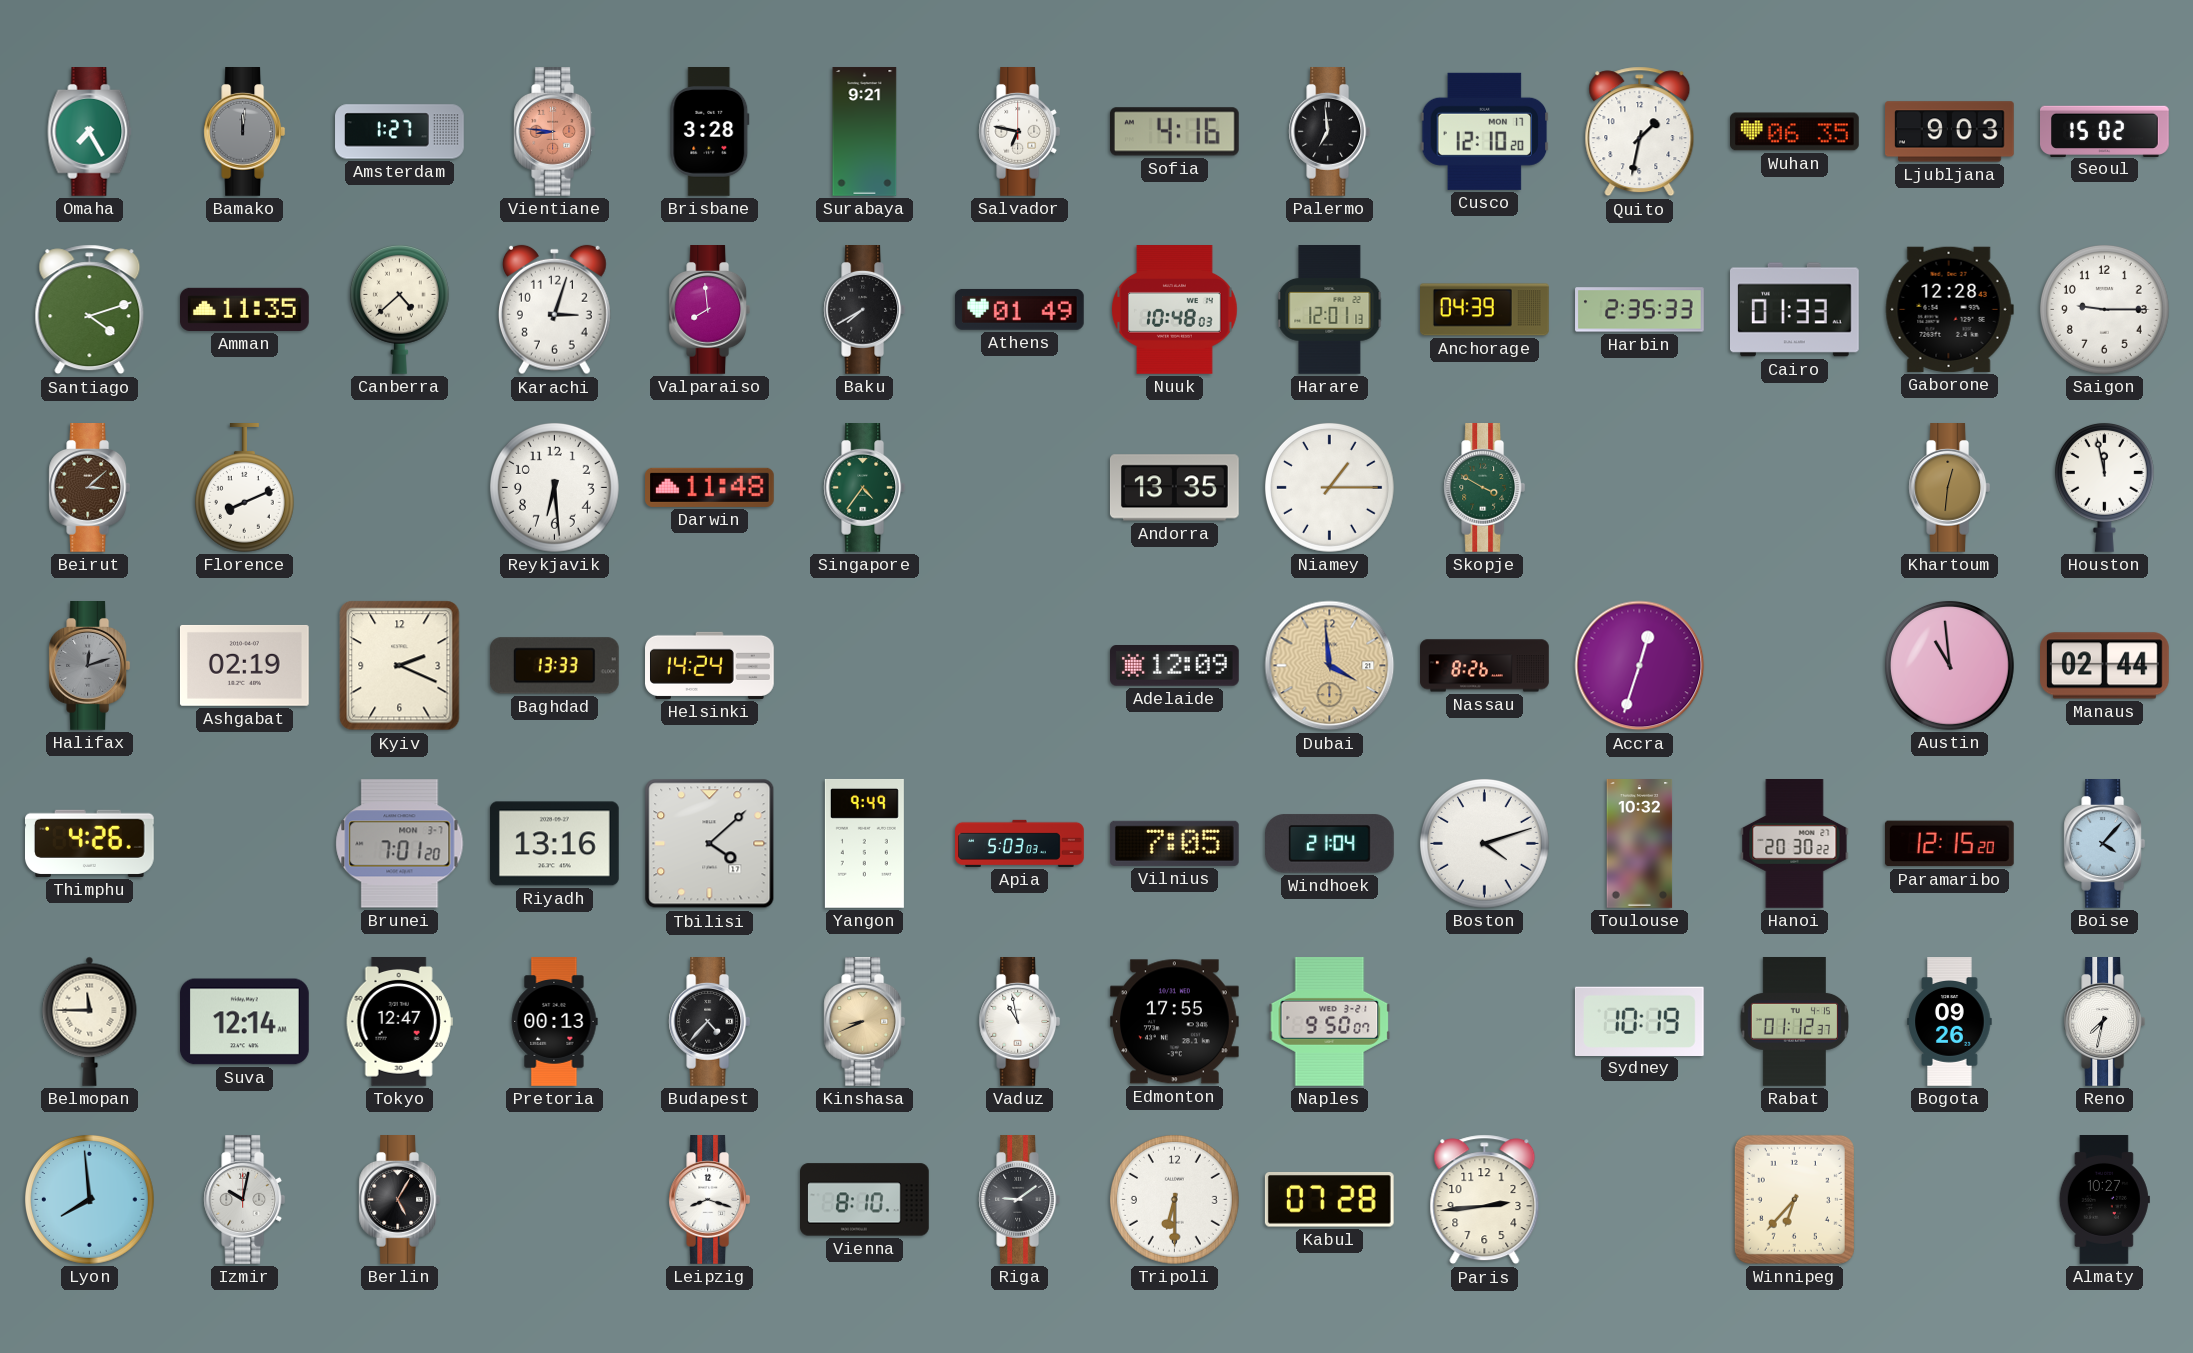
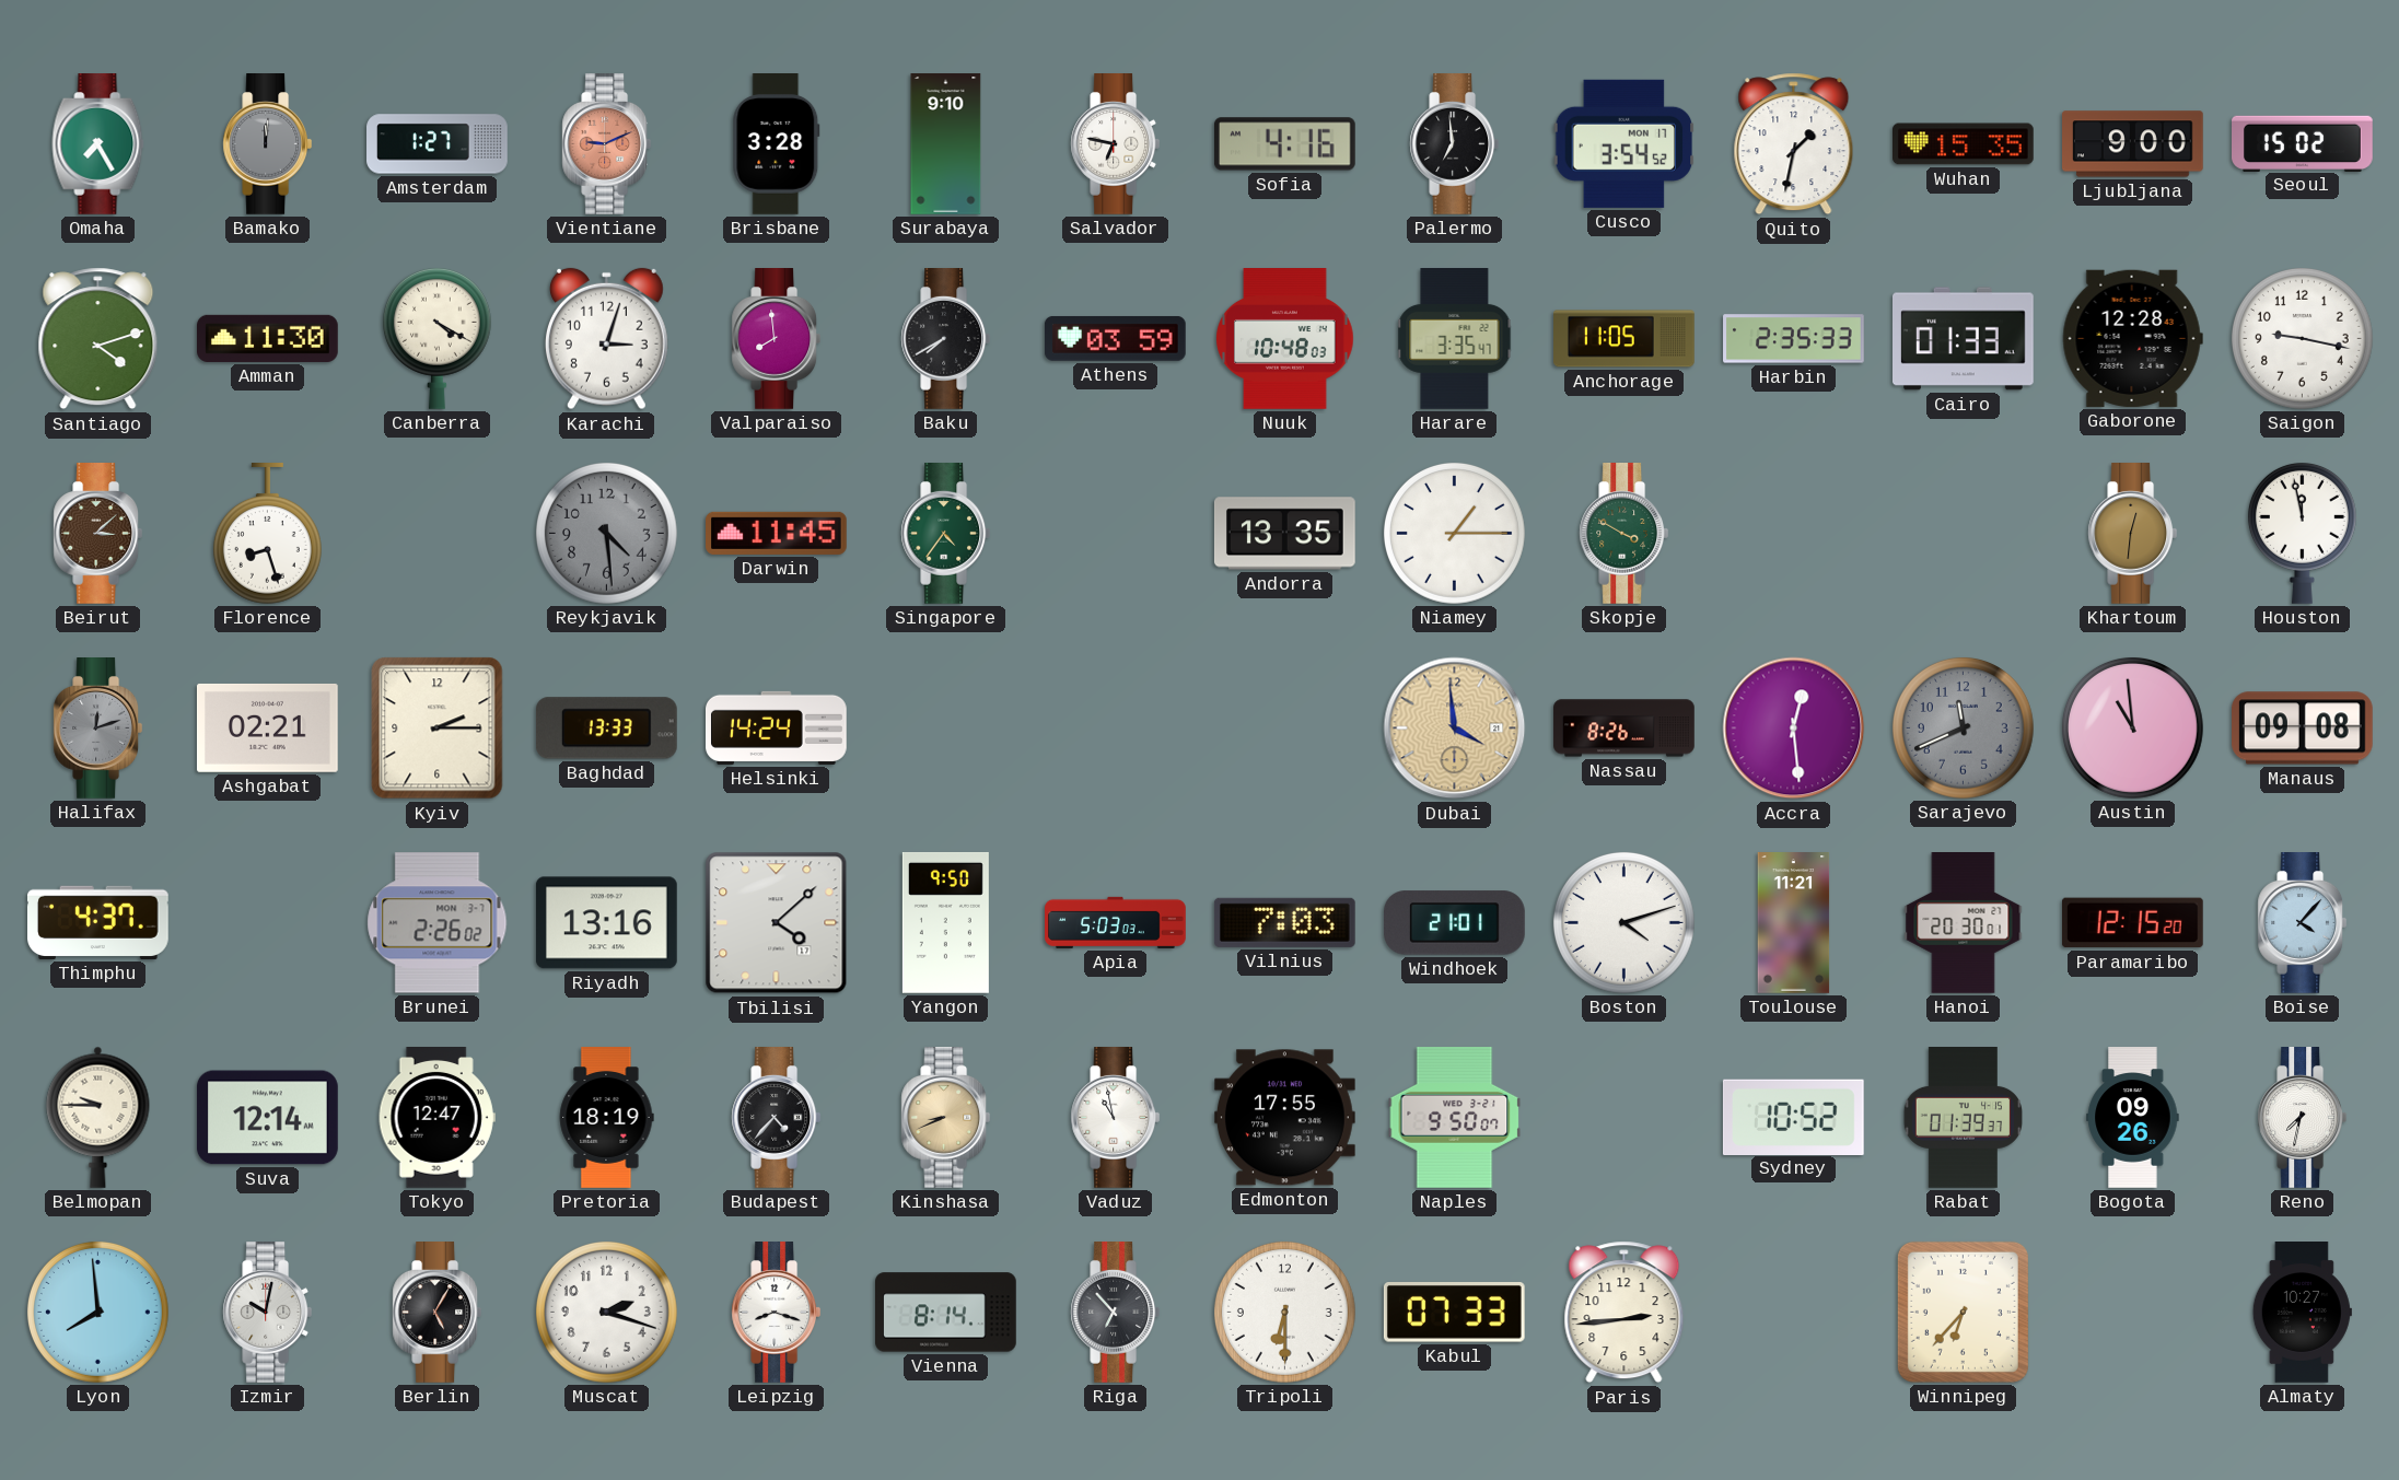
Vientiane: 8:46 -> 9:11 (607, 144)
Surabaya: 9:21 -> 9:10 (946, 144)
Cusco: 12:10 -> 3:54 (1624, 143)
Wuhan: 06:35 -> 15:35 (1964, 144)
Ljubljana: 9:03 -> 9:00 (2133, 144)
Amman: 11:35 -> 11:30 (268, 338)
Canberra: 4:38 -> 4:20 (436, 338)
Athens: 01:49 -> 03:59 (1115, 338)
Harare: 12:01 -> 3:35 (1455, 339)
Anchorage: 04:39 -> 11:05 (1624, 339)
Saigon: 9:15 -> 9:17 (2302, 338)
Florence: 8:11 -> 8:27 (267, 534)
Reykjavik: 6:29 -> 4:29 (606, 533)
Reykjavik dial: white -> grey (606, 533)
Darwin: 11:48 -> 11:45 (777, 533)
Ashgabat: 02:19 -> 02:21 (267, 727)
Kyiv: 2:19 -> 2:15 (438, 729)
Adelaide: 12:09 -> none (1175, 666)
Accra: 12:33 -> 12:29 (1794, 729)
Sarajevo: none -> 11:41 (1963, 727)
Manaus: 02:44 -> 09:08 (2303, 729)
Thimphu: 4:26 -> 4:37 (98, 922)
Brunei: 7:01 -> 2:26 (438, 923)
Yangon: 9:49 -> 9:50 (945, 922)
Vilnius: 7:05 -> 7:03 (1284, 922)
Windhoek: 21:04 -> 21:01 (1455, 923)
Toulouse: 10:32 -> 11:21 (1794, 923)
Hanoi: 20:30:22 -> 20:30:01 (1964, 923)
Belmopan: 11:45 -> 9:45 (98, 1117)
Pretoria: 00:13 -> 18:19 (606, 1118)
Sydney: 10:19 -> 10:52 (1793, 1117)
Rabat: 01:12 -> 01:39 (1963, 1118)
Muscat: none -> 2:18 (606, 1312)
Vienna: 8:10 -> 8:14 (946, 1313)
Riga: 9:09 -> 6:53 (1116, 1313)
Kabul: 07:28 -> 07:33 (1454, 1313)
